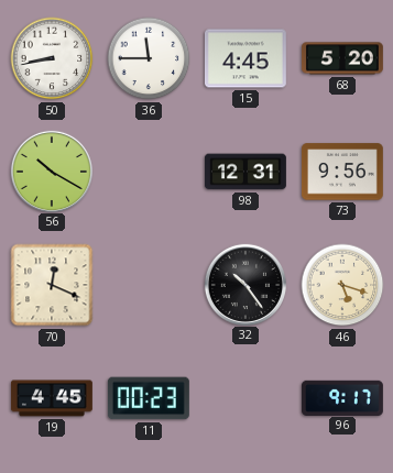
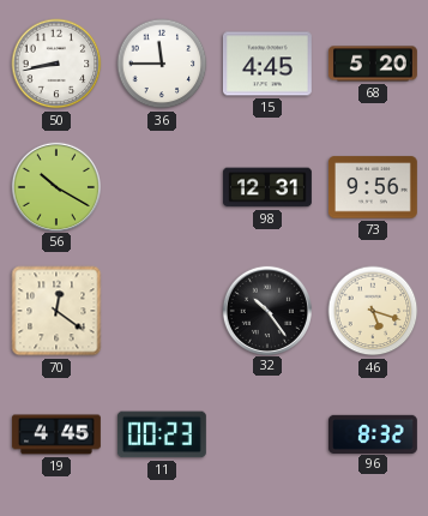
70: 12:19 -> 12:21 (56, 311)
96: 9:17 -> 8:32 (373, 433)
